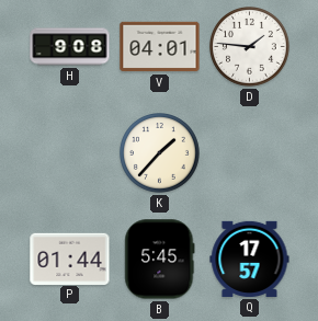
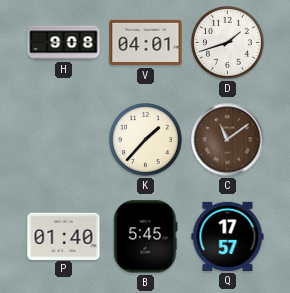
D: 1:46 -> 1:42 (228, 43)
C: none -> 11:09 (228, 140)
P: 01:44 -> 01:40 (64, 236)
